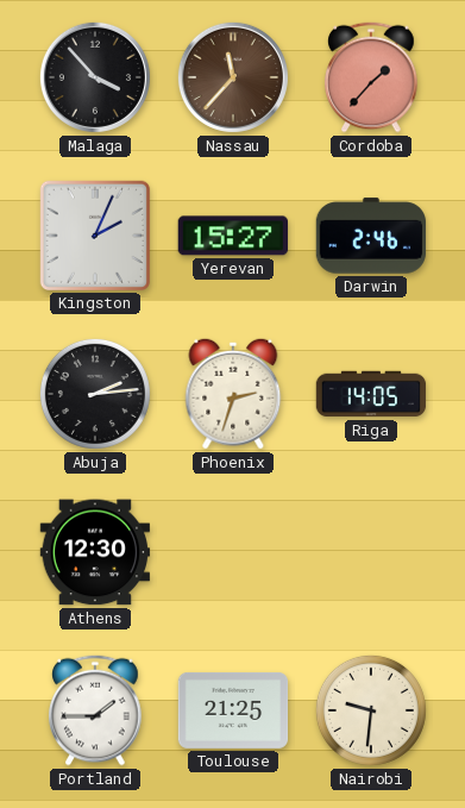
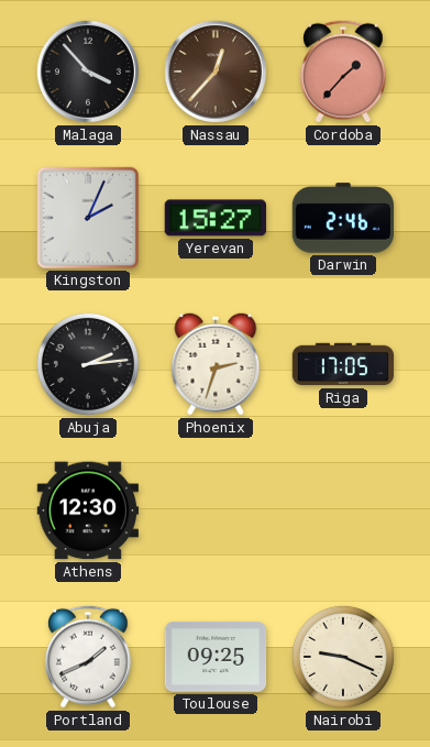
Nassau: 11:37 -> 12:37 (216, 72)
Riga: 14:05 -> 17:05 (343, 364)
Portland: 1:45 -> 1:41 (88, 657)
Toulouse: 21:25 -> 09:25 (216, 657)
Nairobi: 9:31 -> 9:19 (343, 657)
